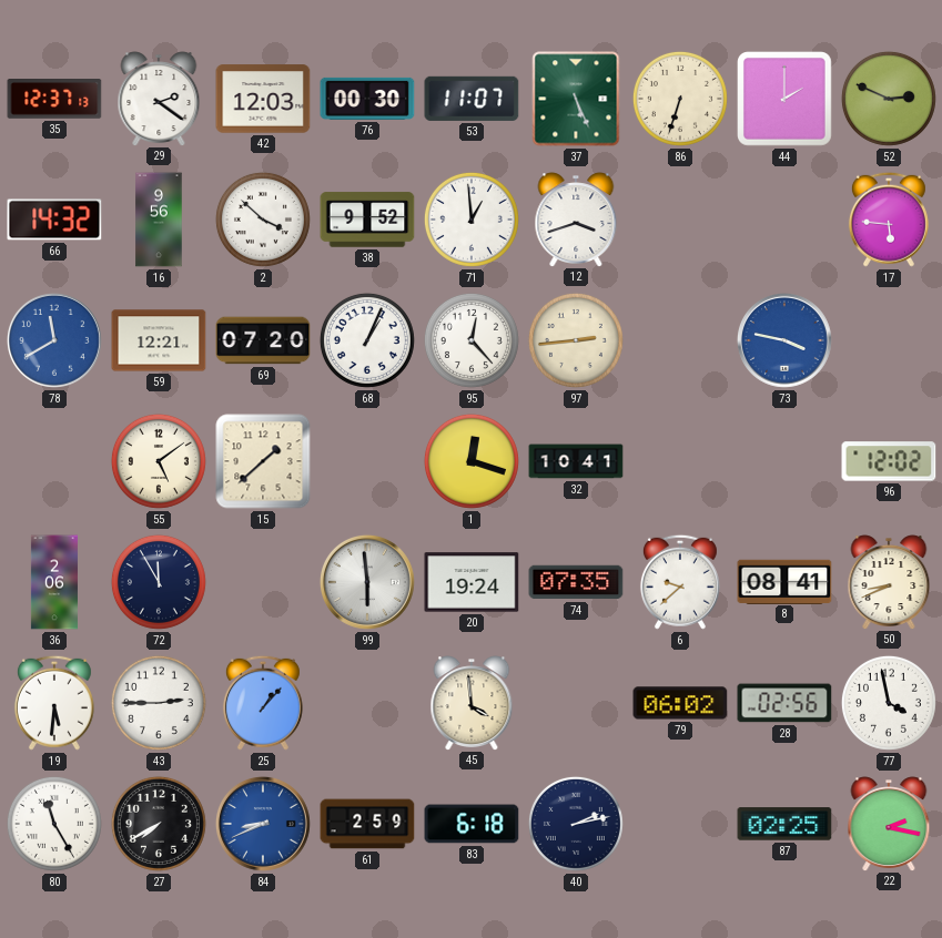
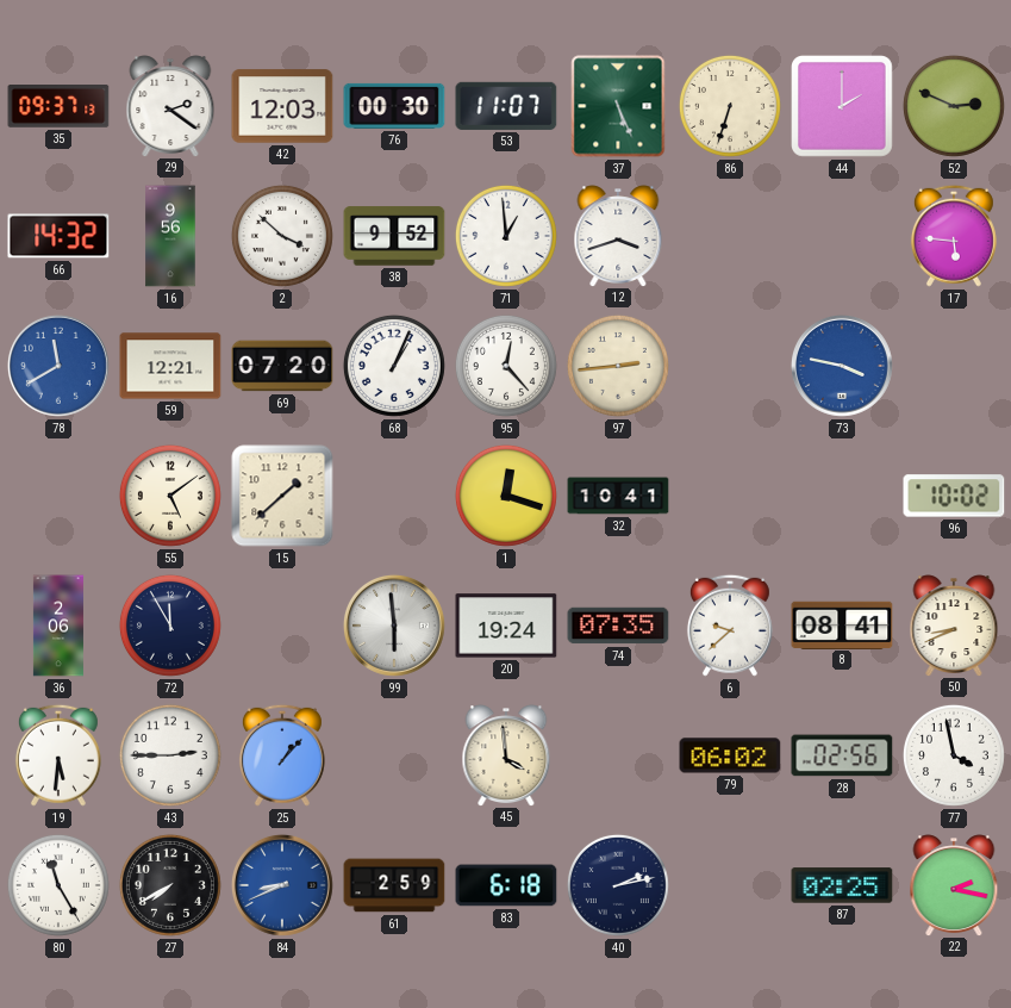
35: 12:37 -> 09:37 (58, 107)
96: 12:02 -> 10:02 (954, 496)
